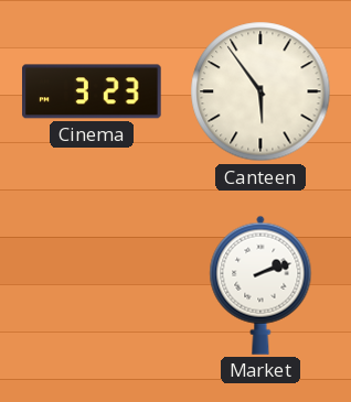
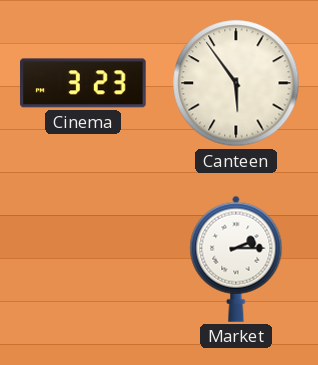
Market: 2:12 -> 2:15 (236, 259)
